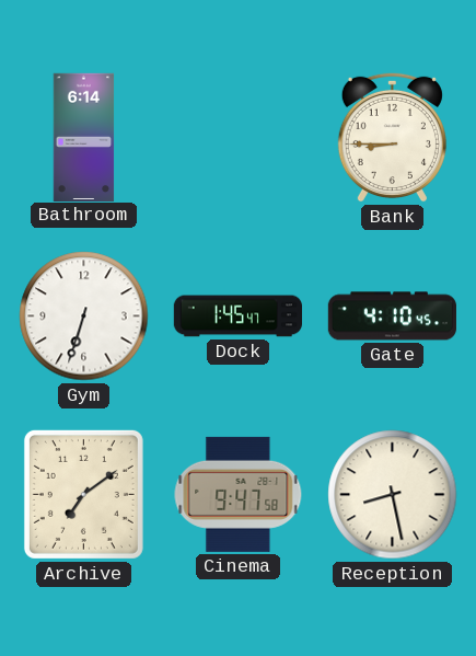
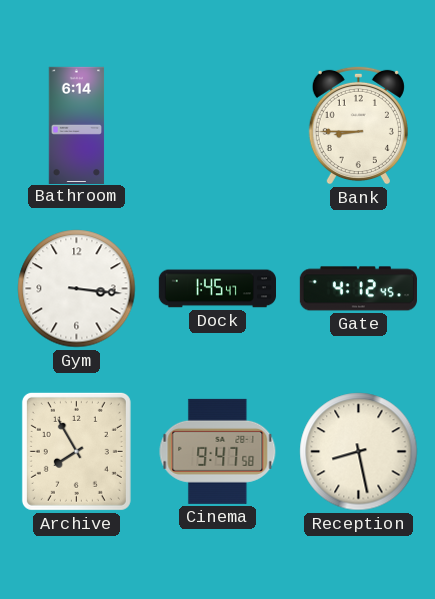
Gym: 6:33 -> 3:16 (77, 289)
Gate: 4:10 -> 4:12 (358, 289)
Archive: 7:09 -> 7:55 (76, 451)
